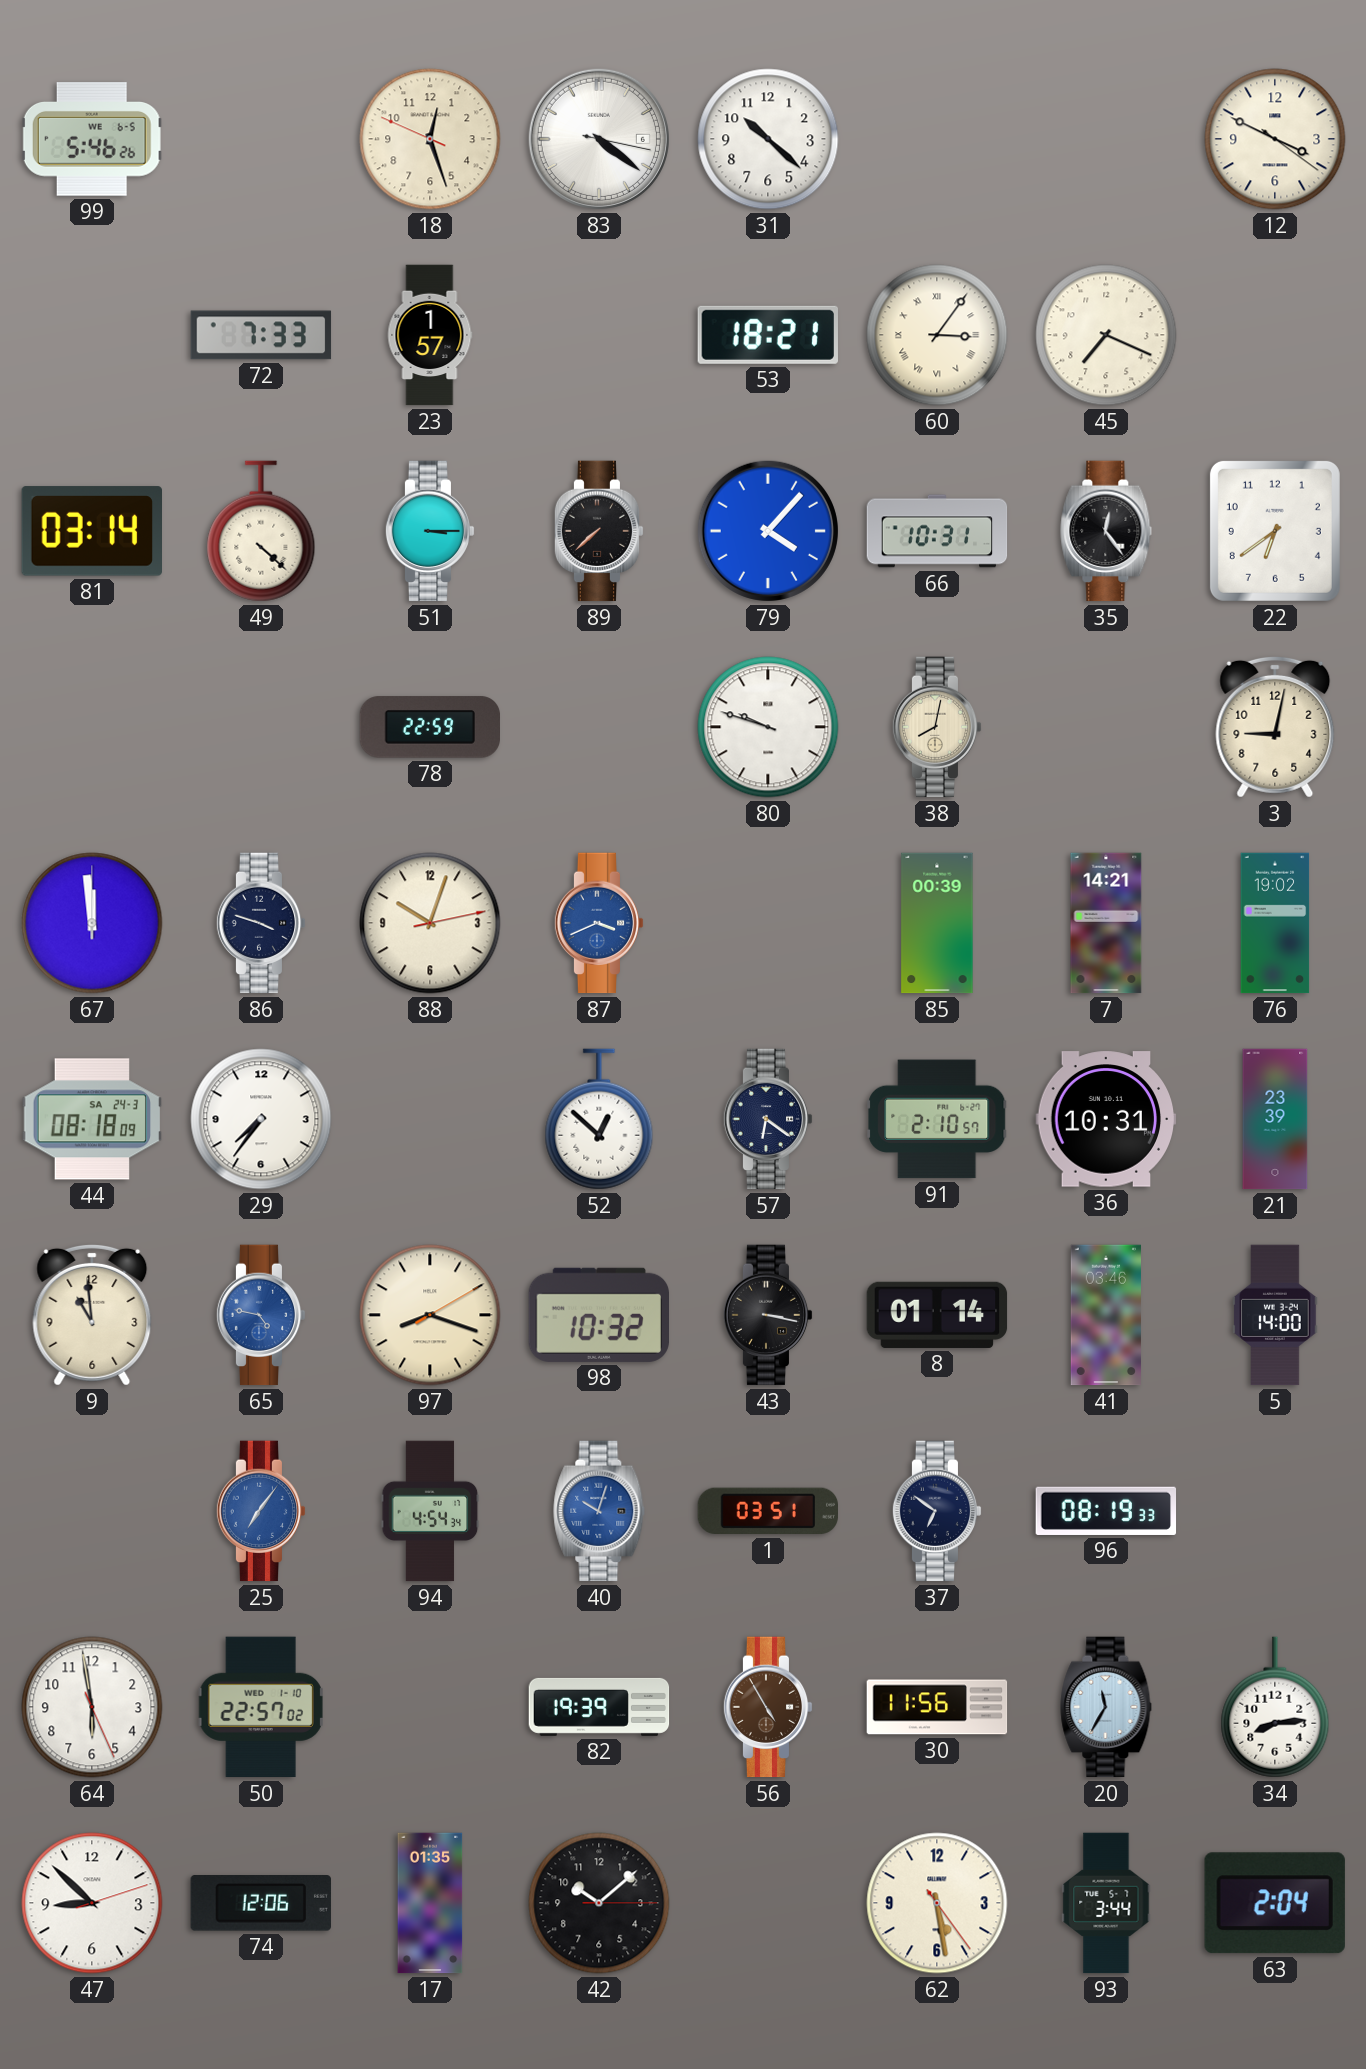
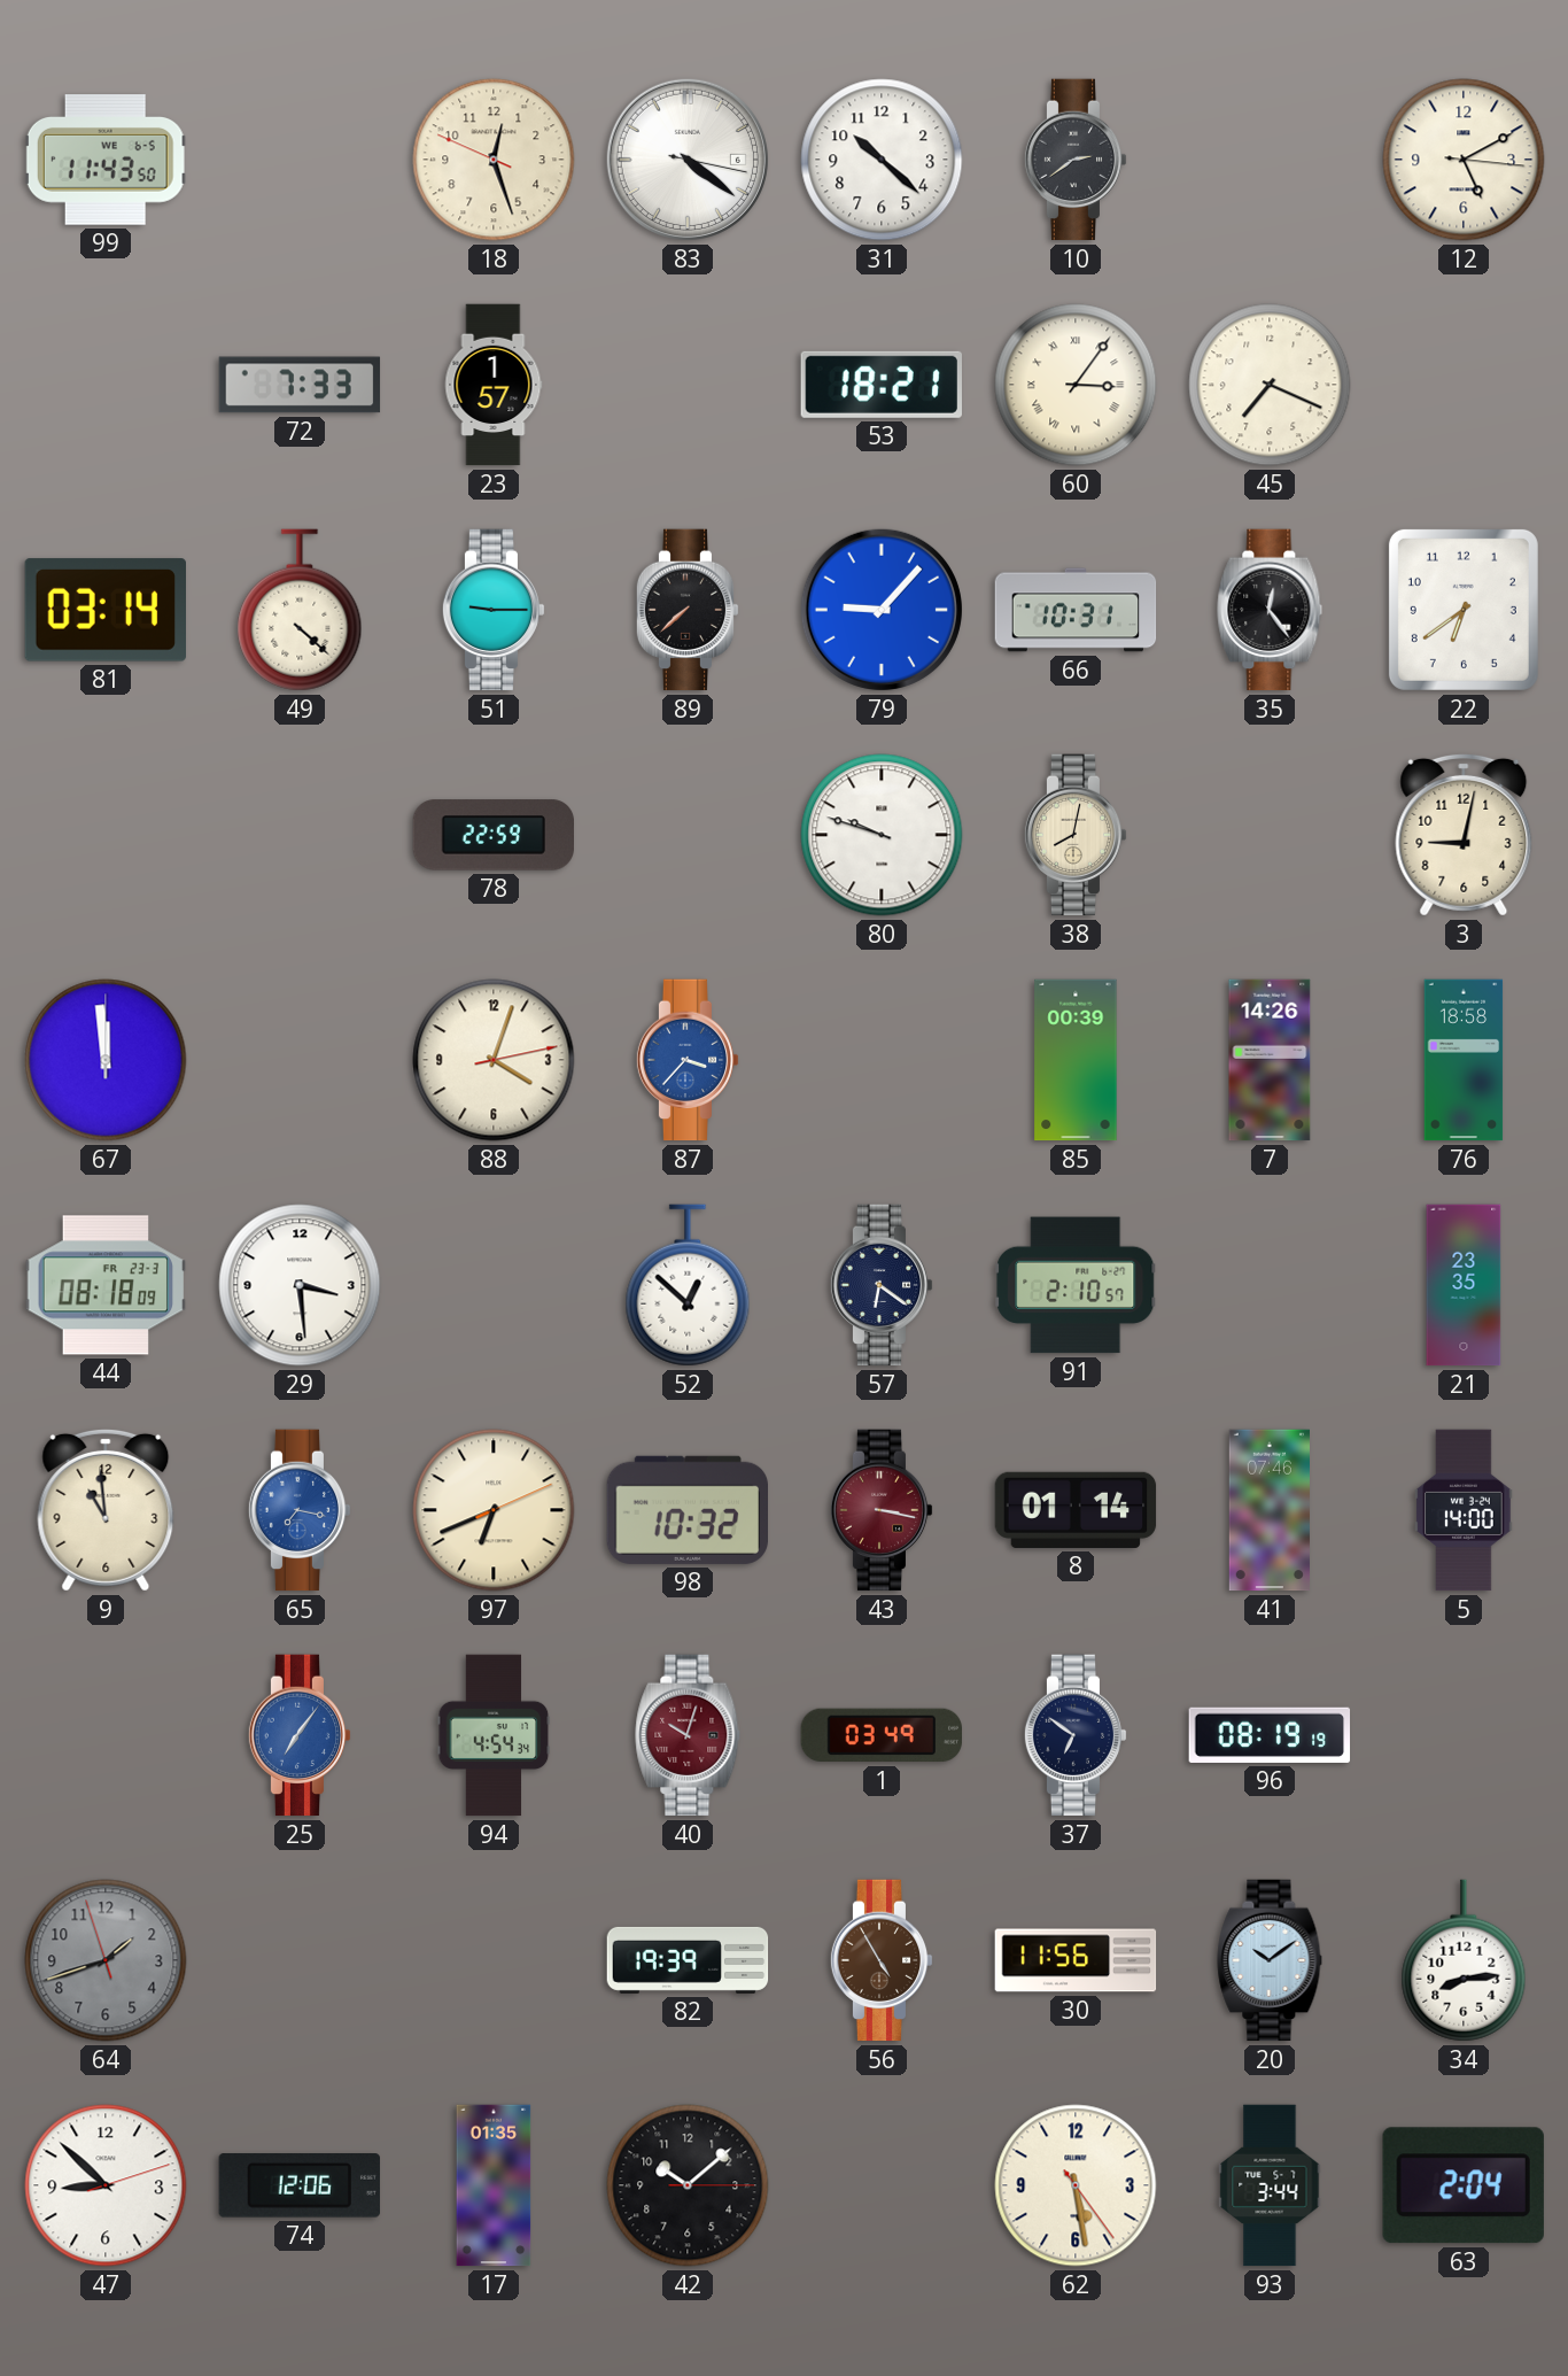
99: 5:46 -> 11:43 (106, 160)
10: none -> 2:39 (1076, 160)
12: 3:49 -> 5:10 (1464, 160)
51: 3:15 -> 9:15 (494, 610)
79: 4:07 -> 9:07 (882, 610)
86: 3:48 -> none (261, 923)
88: 10:03 -> 4:03 (494, 1060)
87: 3:41 -> 3:37 (688, 1060)
7: 14:21 -> 14:26 (1270, 1060)
76: 19:02 -> 18:58 (1464, 1060)
44 date: SA 24-3 -> FR 23-3 (106, 1285)
29: 7:36 -> 3:29 (300, 1285)
36: 10:31 -> none (1106, 1119)
21: 23:39 -> 23:35 (1464, 1285)
65: 4:47 -> 7:17 (300, 1510)
97: 8:18 -> 6:41 (494, 1510)
43 dial: black -> burgundy (882, 1510)
41: 03:46 -> 07:46 (1270, 1510)
40 dial: blue -> burgundy (688, 1735)
1: 03:51 -> 03:49 (882, 1735)
96: 08:19:33 -> 08:19:19 (1270, 1735)
64: 5:58 -> 1:41 (106, 1960)
64 dial: white -> grey (106, 1960)
50: 22:57 -> none (261, 1707)
20: 11:35 -> 10:09 (1270, 1960)
